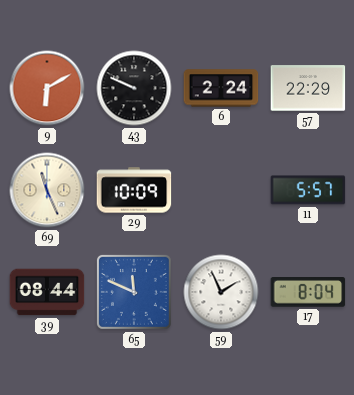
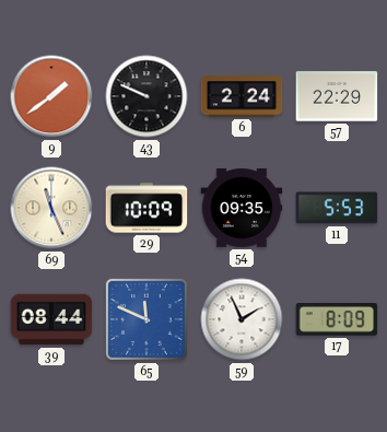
9: 6:10 -> 1:39 (51, 96)
54: none -> 09:35 (242, 208)
11: 5:57 -> 5:53 (337, 208)
17: 8:04 -> 8:09 (337, 320)
